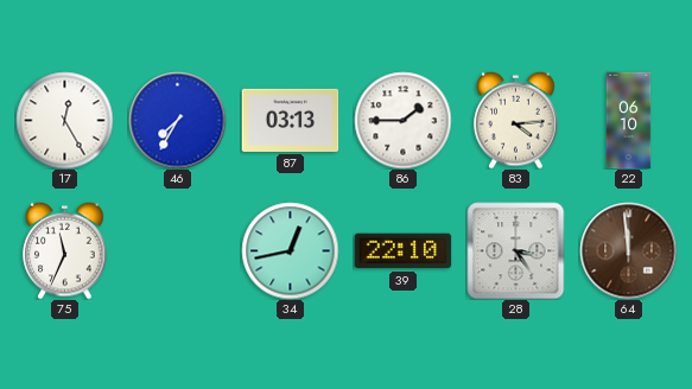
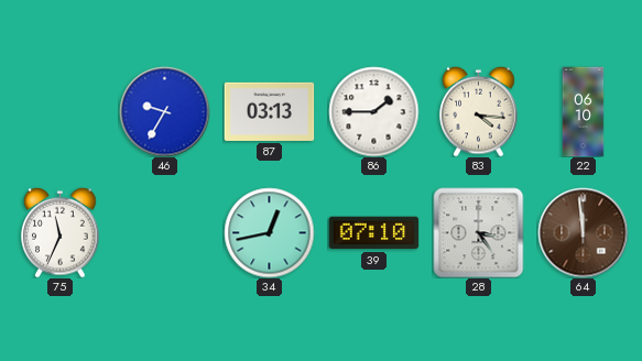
17: 12:25 -> none (64, 120)
46: 7:35 -> 9:35 (164, 111)
83: 4:14 -> 4:16 (479, 111)
39: 22:10 -> 07:10 (373, 233)
